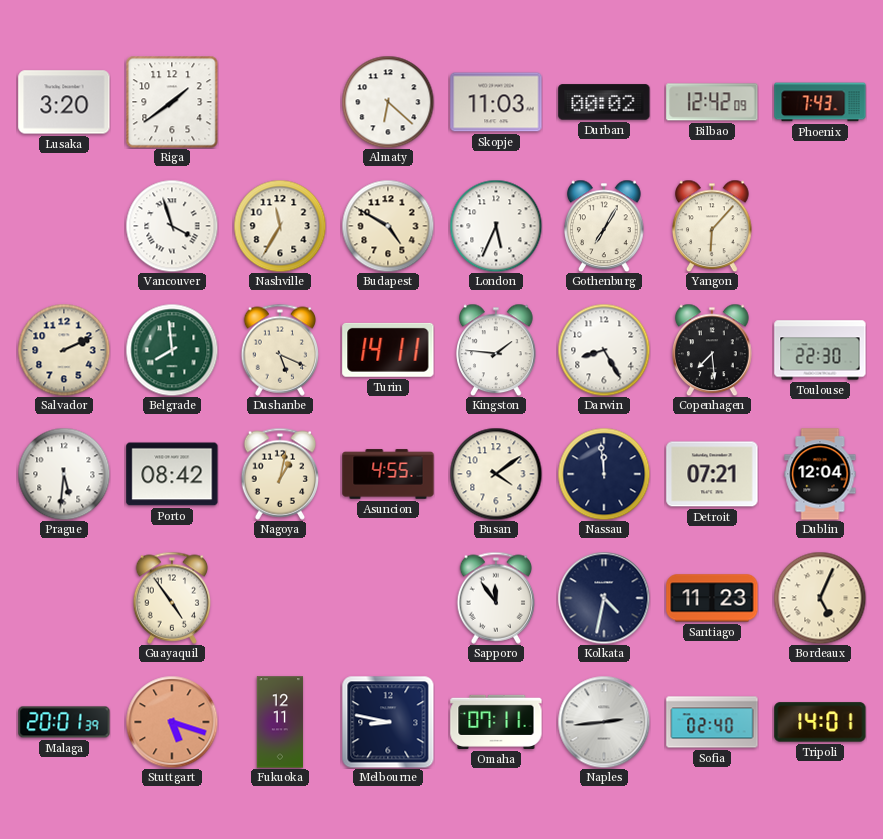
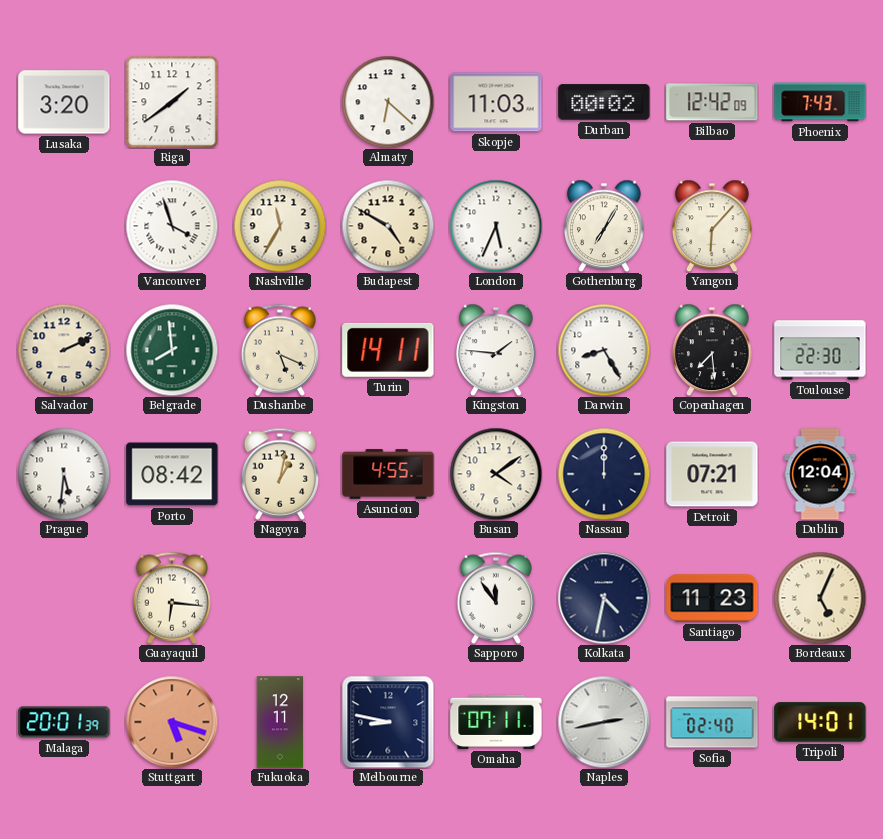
Nassau: 11:59 -> 12:00 (604, 474)
Guayaquil: 4:54 -> 6:16 (172, 598)
Naples: 2:44 -> 2:43 (604, 722)
